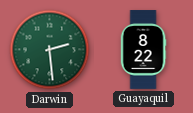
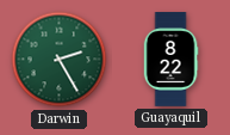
Darwin: 2:29 -> 2:25 (60, 60)
